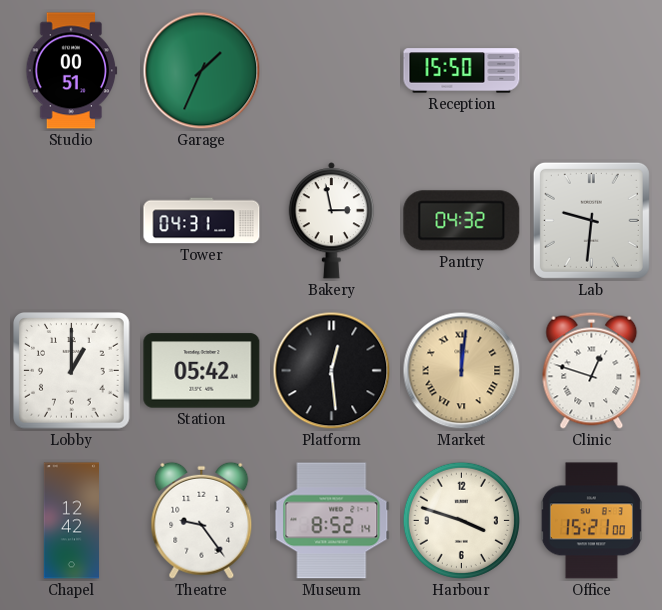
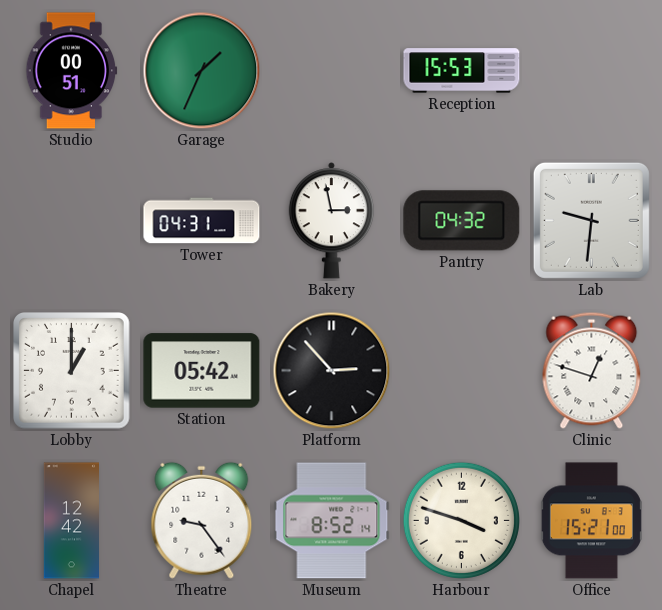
Reception: 15:50 -> 15:53 (462, 71)
Platform: 12:29 -> 2:53 (332, 371)
Market: 12:01 -> none (462, 371)
